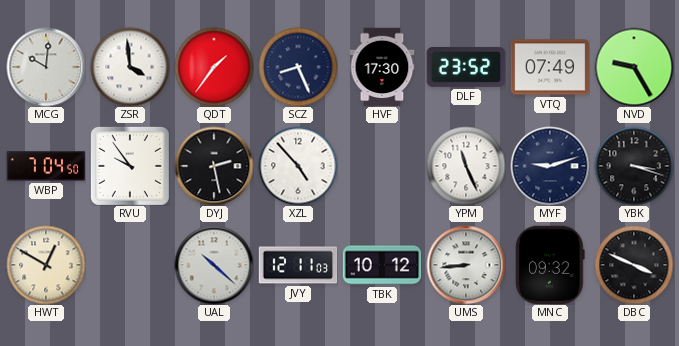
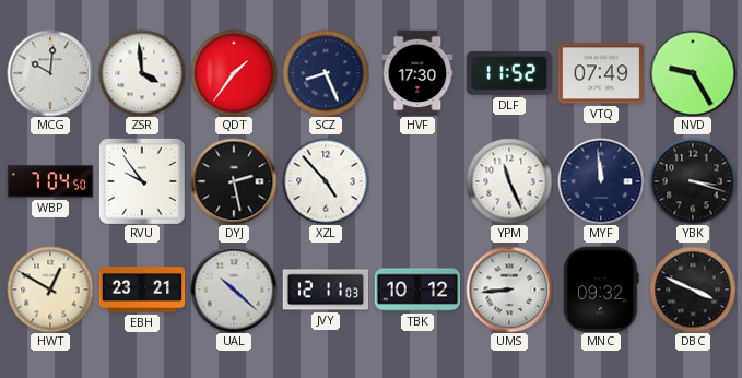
DLF: 23:52 -> 11:52 (509, 73)
MYF: 9:12 -> 11:59 (601, 181)
EBH: none -> 23:21 (142, 291)
